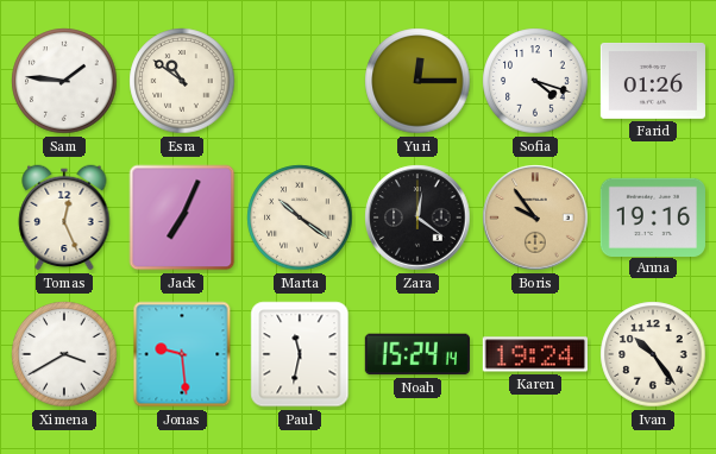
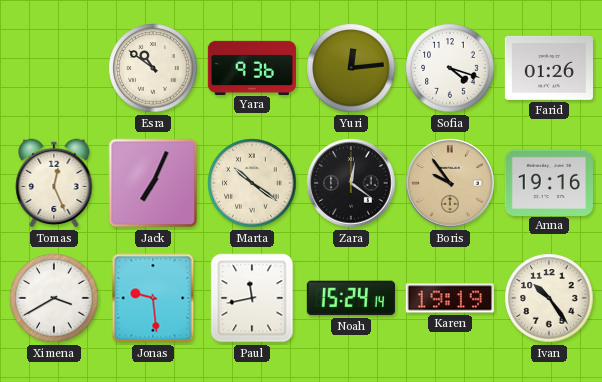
Sam: 1:46 -> none (64, 81)
Yara: none -> 9:36 (252, 67)
Yuri: 12:15 -> 12:14 (351, 68)
Paul: 11:32 -> 11:43 (252, 298)
Karen: 19:24 -> 19:19 (450, 298)
